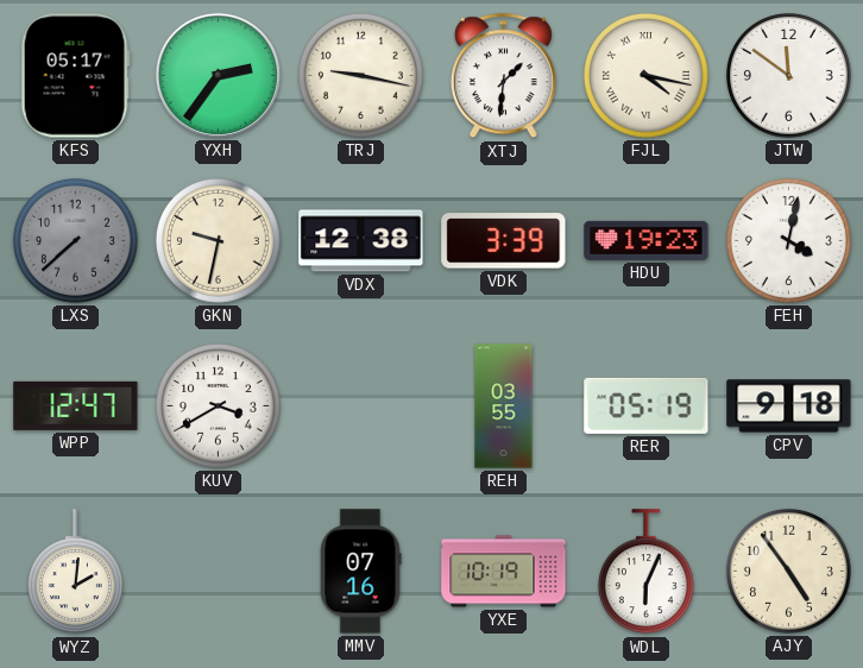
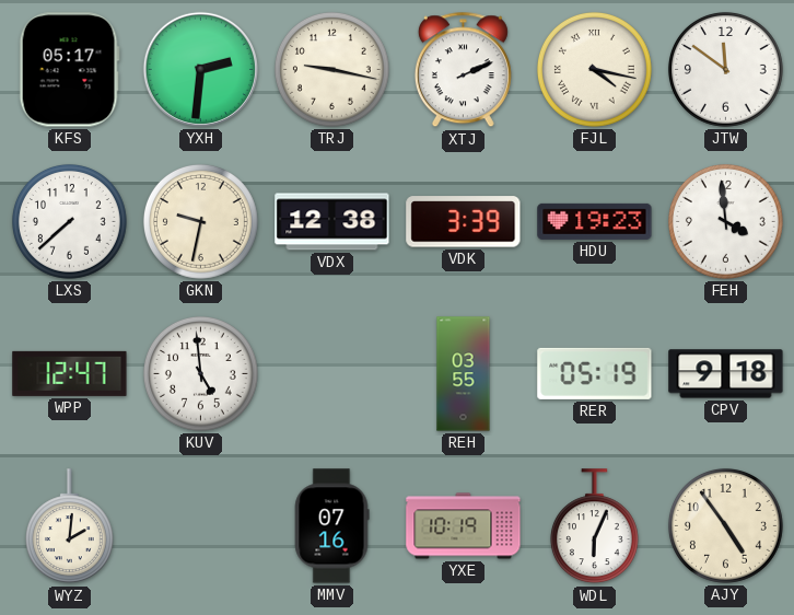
YXH: 2:36 -> 2:31 (200, 69)
XTJ: 1:31 -> 2:11 (463, 70)
LXS dial: grey -> white (69, 221)
FEH: 4:02 -> 3:59 (725, 221)
KUV: 3:40 -> 4:59 (200, 373)
